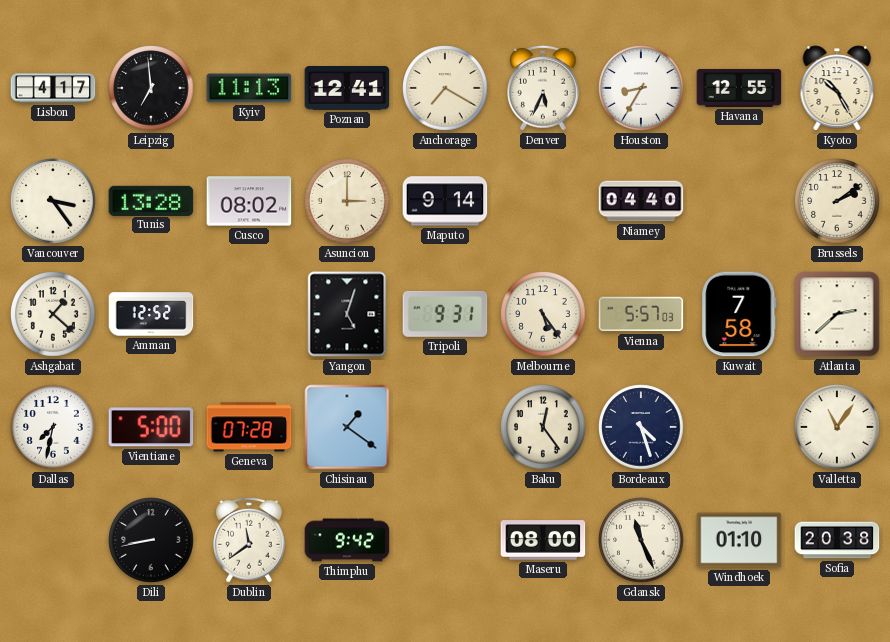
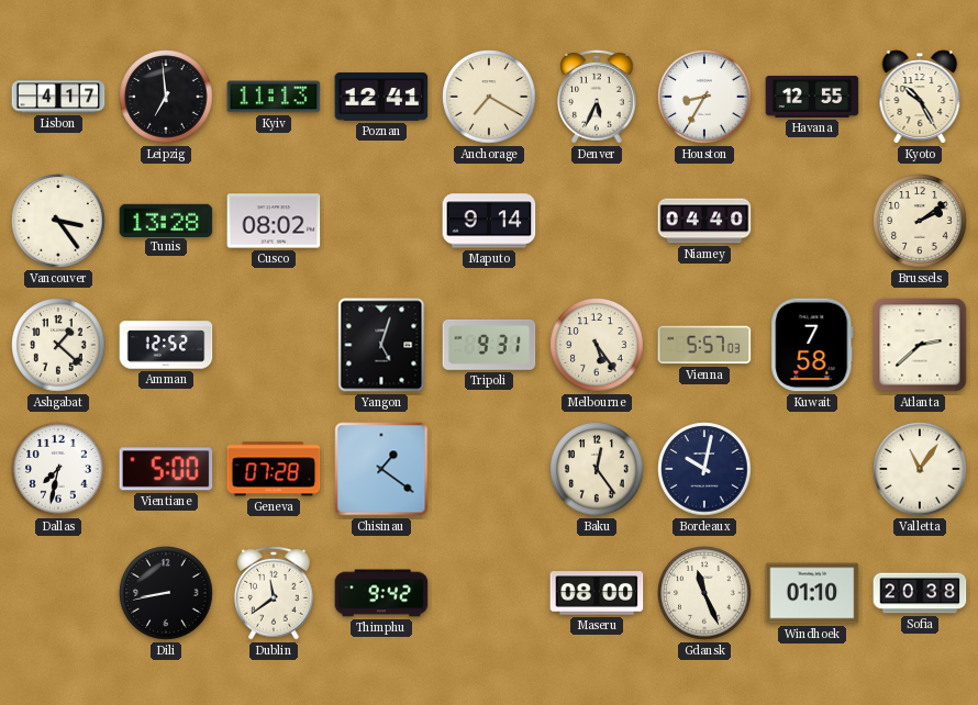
Asuncion: 3:00 -> none (347, 201)
Bordeaux: 4:27 -> 10:02 (704, 469)
